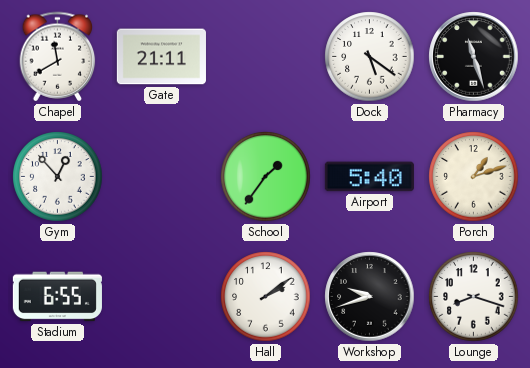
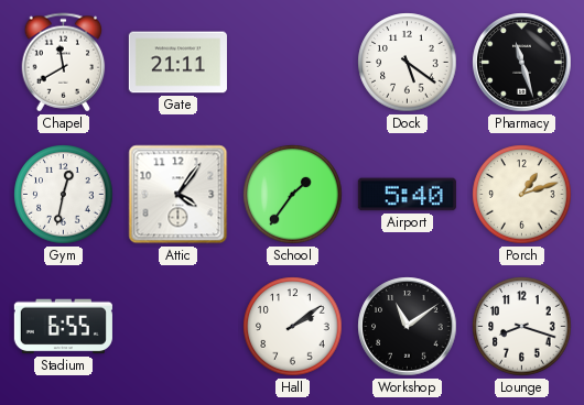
Gym: 12:53 -> 12:32 (64, 195)
Attic: none -> 4:06 (179, 195)
Workshop: 9:42 -> 11:09 (408, 327)
